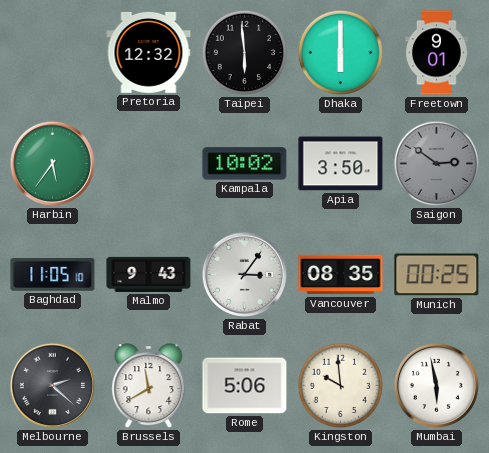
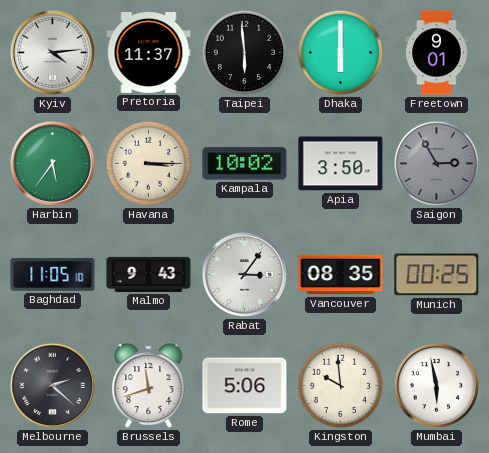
Kyiv: none -> 4:14 (52, 52)
Pretoria: 12:32 -> 11:37 (149, 52)
Havana: none -> 3:15 (149, 164)
Saigon: 2:51 -> 2:55 (437, 164)
Brussels: 11:40 -> 11:42 (149, 386)
